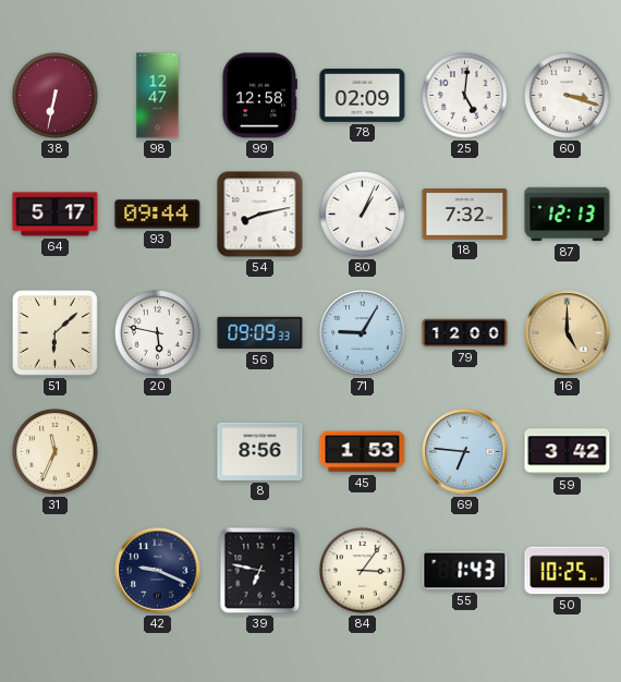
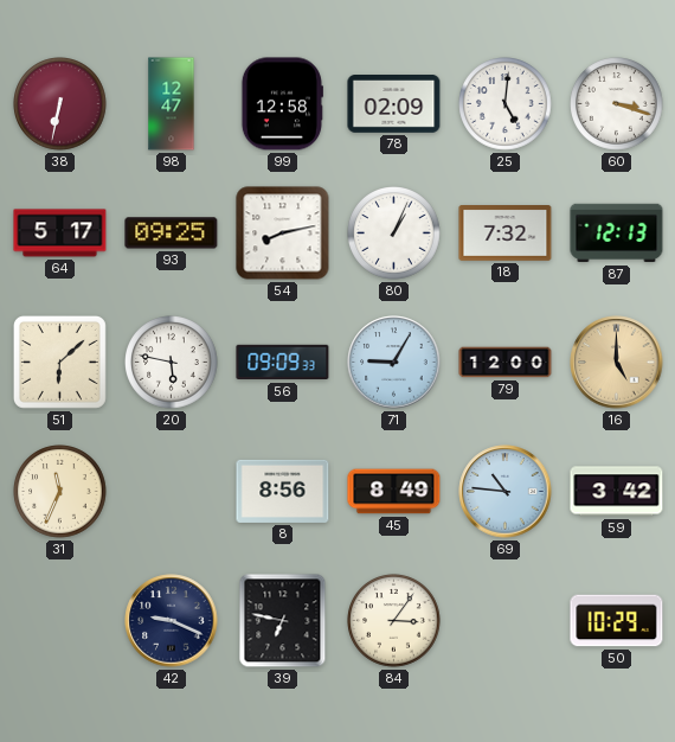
93: 09:44 -> 09:25 (172, 234)
45: 1:53 -> 8:49 (394, 492)
69: 6:46 -> 10:46 (506, 492)
55: 1:43 -> none (465, 571)
50: 10:25 -> 10:29 (617, 621)
